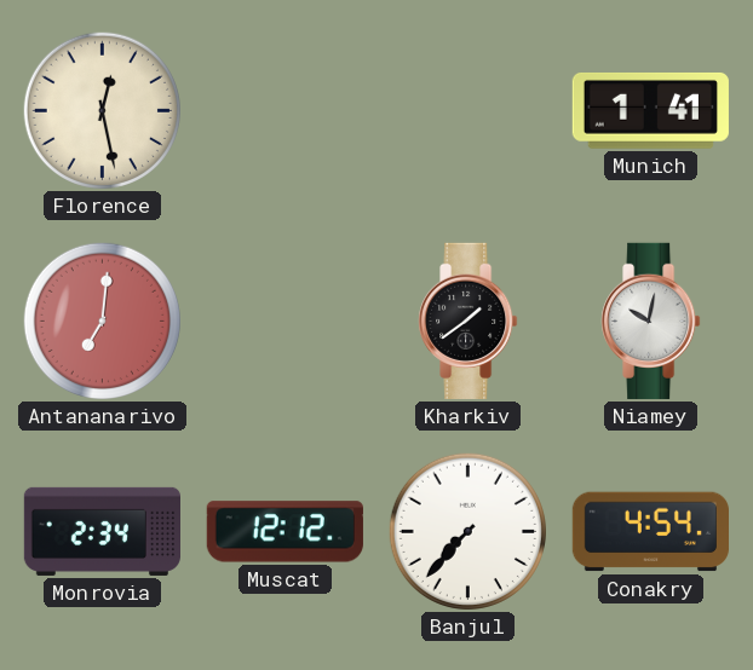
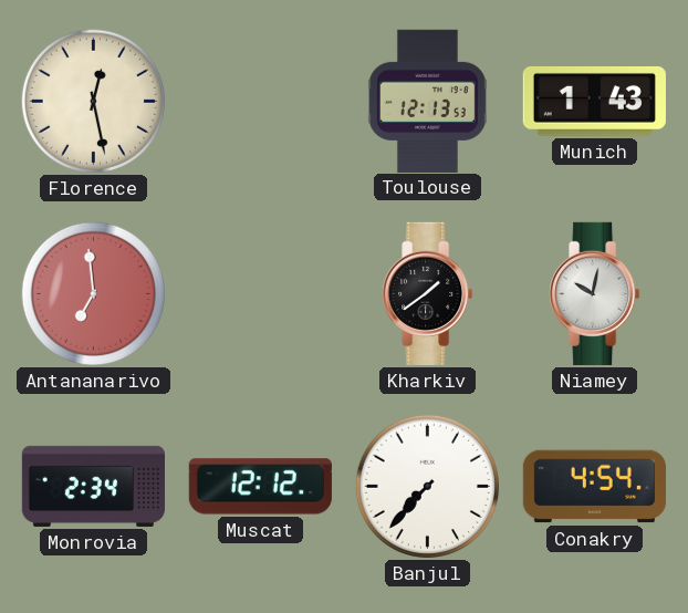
Toulouse: none -> 12:13 (427, 101)
Munich: 1:41 -> 1:43 (594, 101)
Antananarivo: 7:01 -> 6:59 (93, 293)
